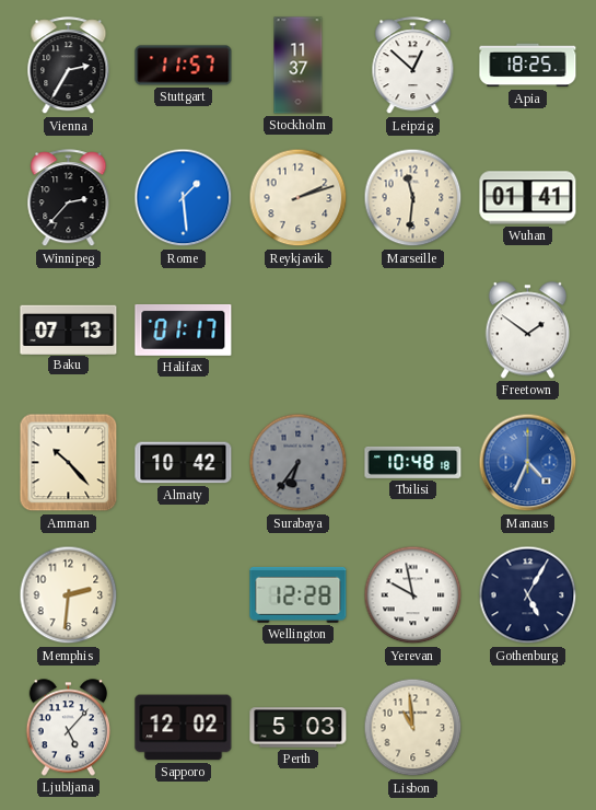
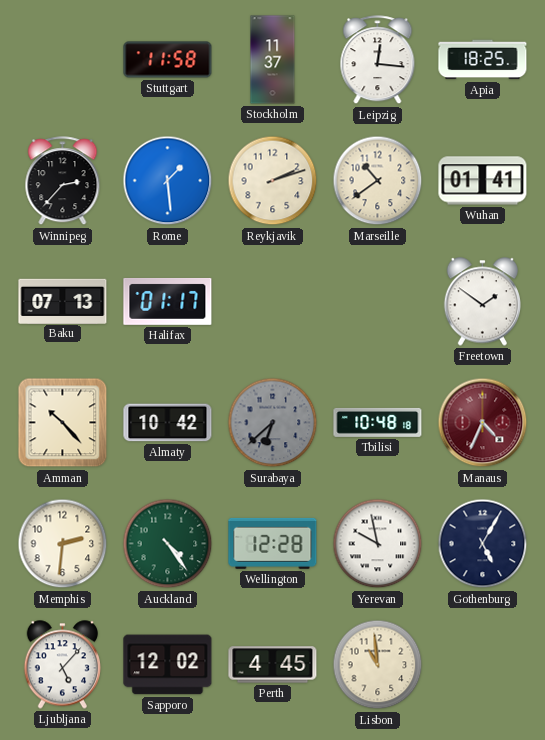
Vienna: 2:35 -> none (69, 66)
Stuttgart: 11:57 -> 11:58 (168, 60)
Leipzig: 12:52 -> 12:16 (378, 60)
Marseille: 11:31 -> 10:39 (378, 181)
Surabaya: 6:36 -> 6:38 (273, 423)
Manaus dial: blue -> burgundy (483, 423)
Auckland: none -> 4:24 (168, 544)
Perth: 5:03 -> 4:45 (273, 665)
